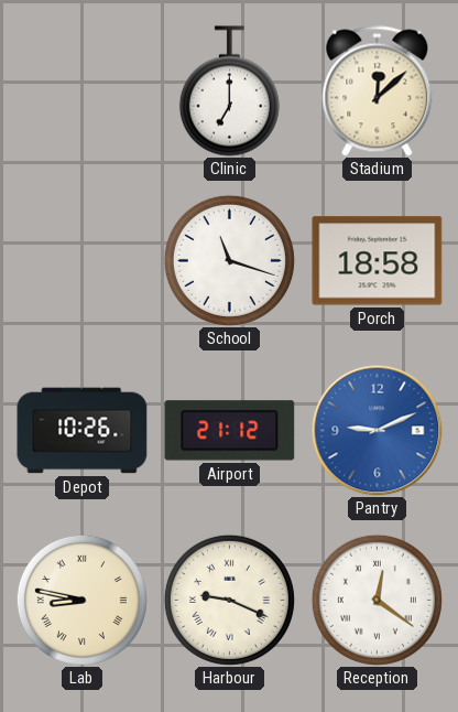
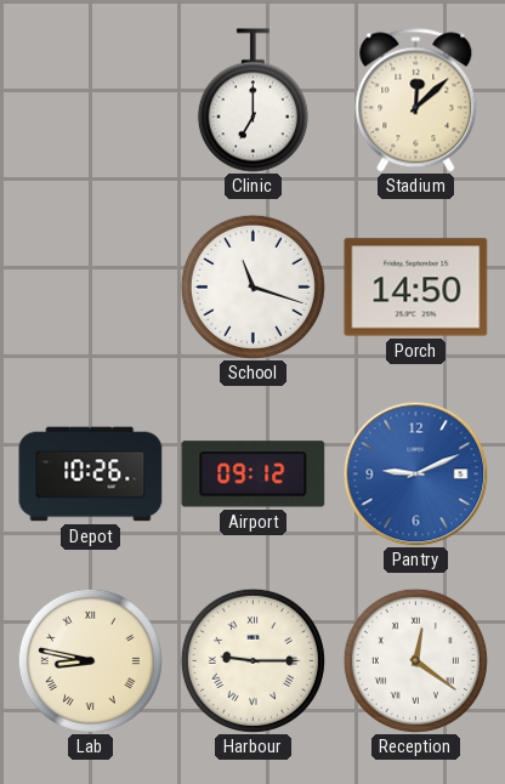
Porch: 18:58 -> 14:50 (416, 288)
Airport: 21:12 -> 09:12 (254, 475)
Harbour: 9:19 -> 9:15 (252, 660)
